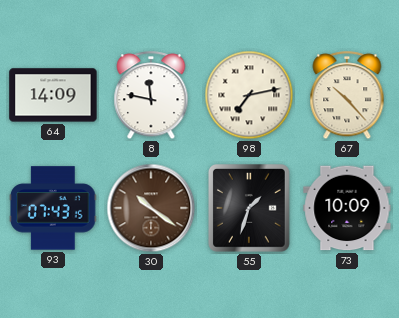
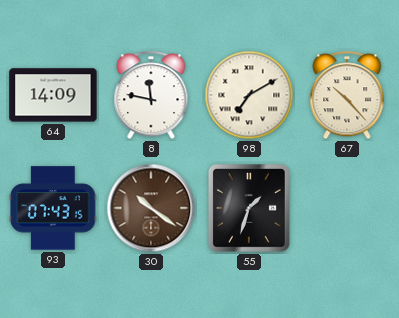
98: 7:13 -> 7:10 (249, 95)
73: 10:09 -> none (347, 208)
